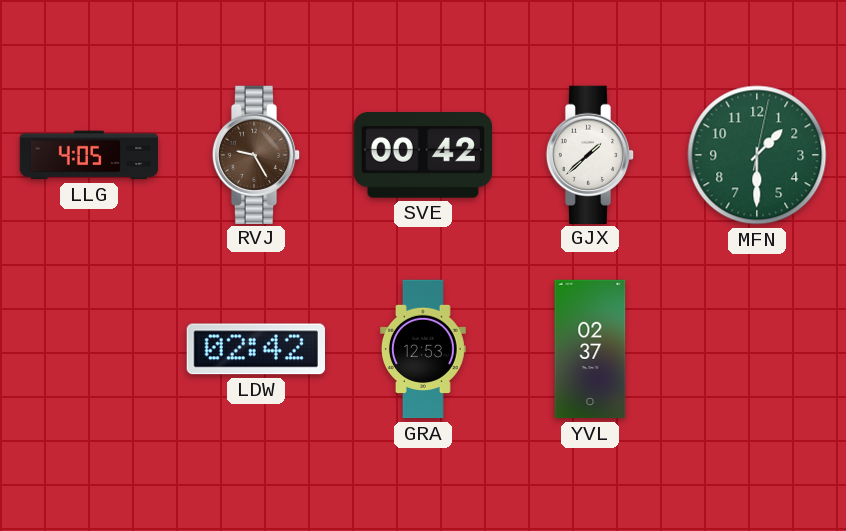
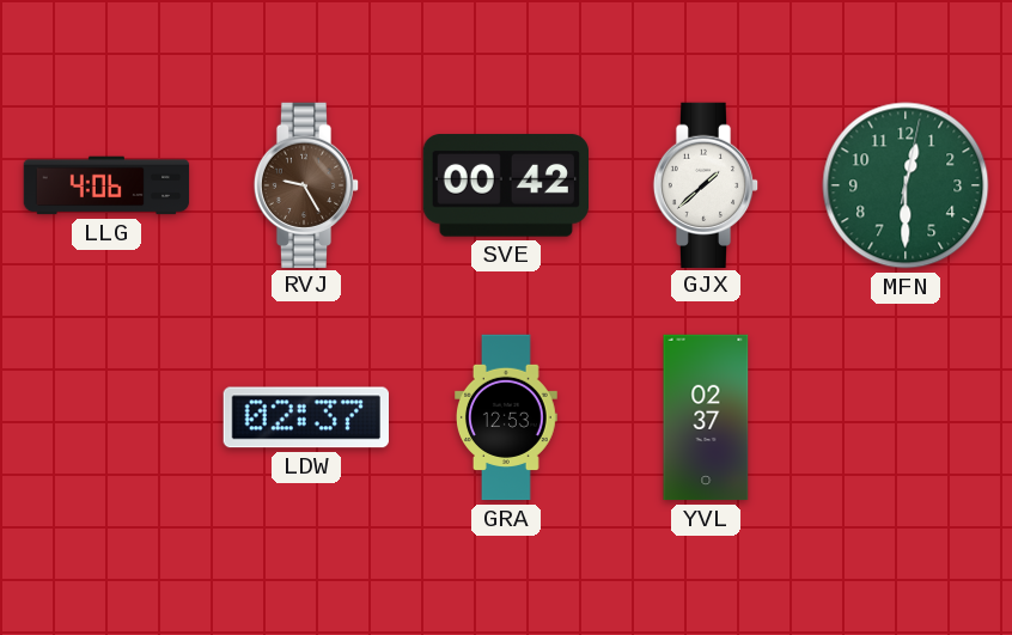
LLG: 4:05 -> 4:06 (106, 185)
MFN: 1:30 -> 12:30 (906, 185)
LDW: 02:42 -> 02:37 (305, 417)
